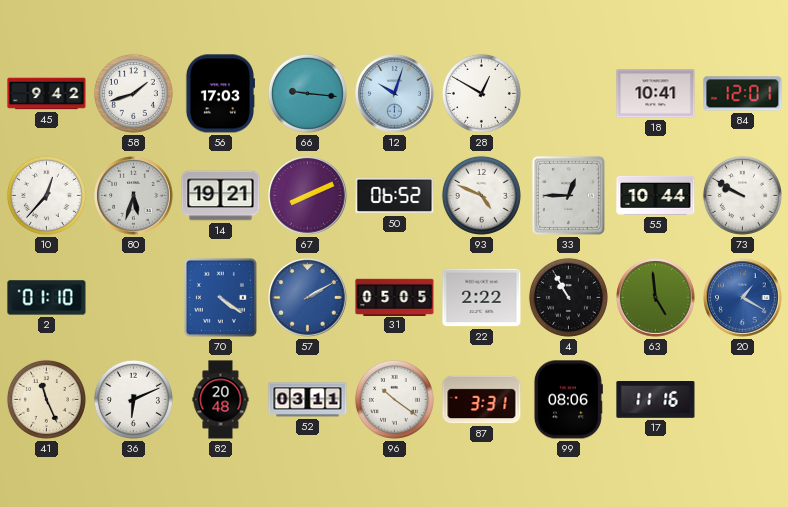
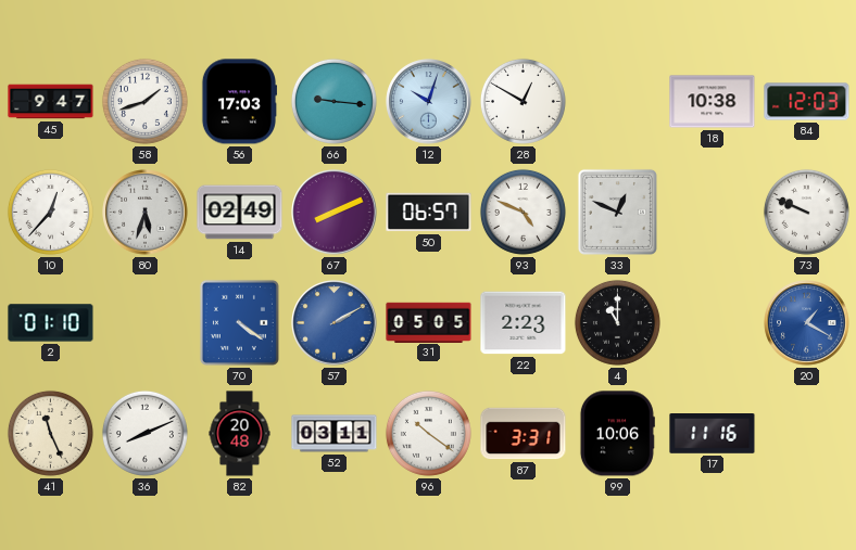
45: 9:42 -> 9:47 (51, 102)
18: 10:41 -> 10:38 (713, 102)
84: 12:01 -> 12:03 (807, 102)
14: 19:21 -> 02:49 (240, 213)
50: 06:52 -> 06:57 (429, 213)
33: 12:45 -> 12:49 (617, 212)
55: 10:44 -> none (656, 195)
73: 9:50 -> 9:49 (806, 212)
22: 2:22 -> 2:23 (524, 323)
4: 10:55 -> 11:00 (617, 322)
63: 4:59 -> none (656, 298)
36: 6:11 -> 8:11 (144, 433)
99: 08:06 -> 10:06 (617, 434)
